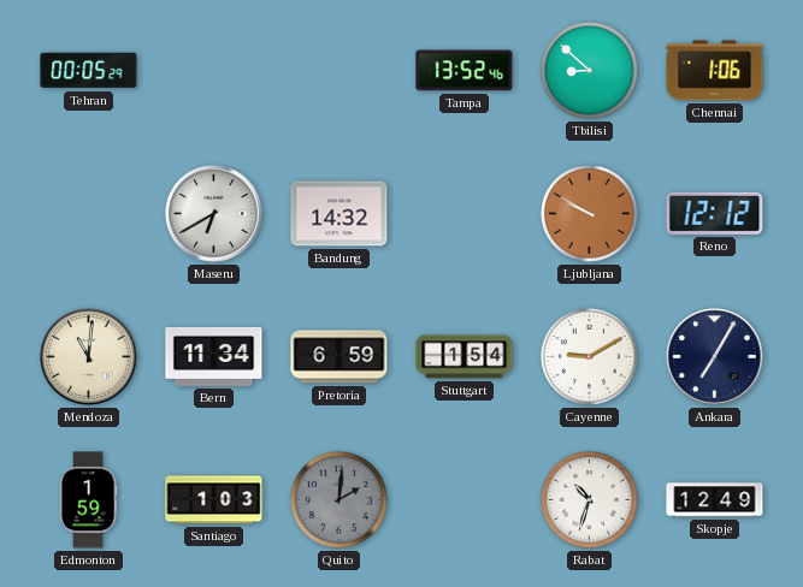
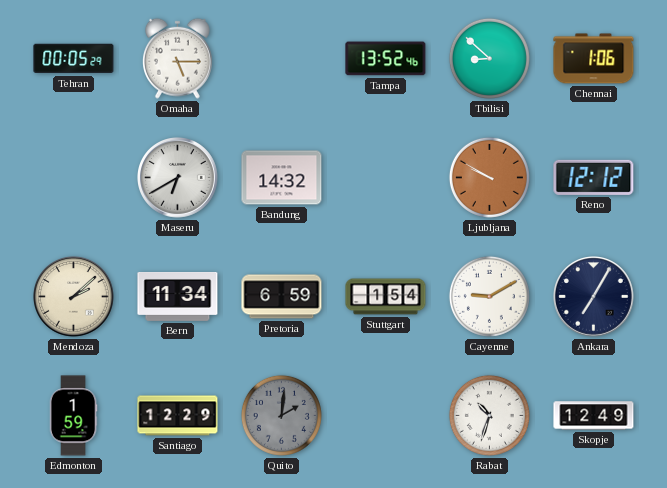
Omaha: none -> 5:15 (177, 58)
Mendoza: 11:01 -> 2:08 (74, 297)
Santiago: 1:03 -> 12:29 (178, 416)
